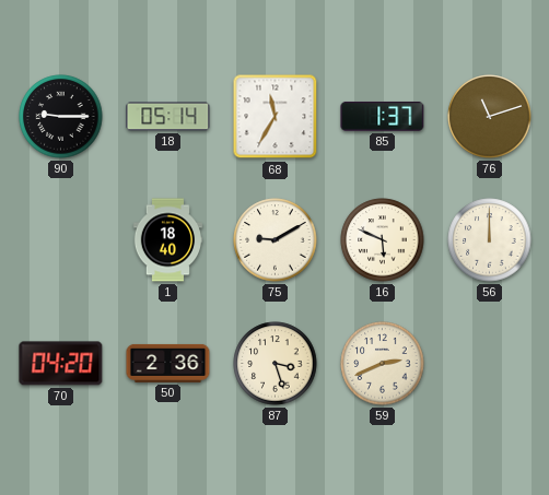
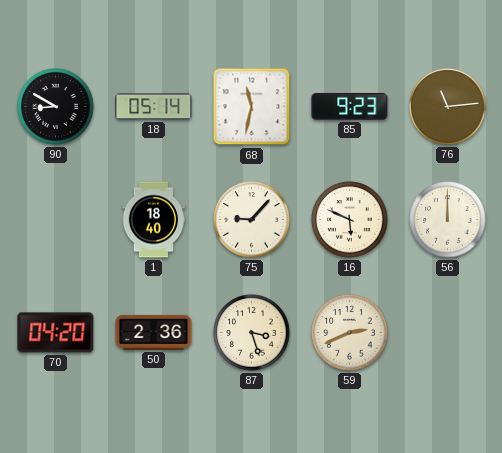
90: 9:15 -> 8:50 (56, 107)
68: 11:35 -> 11:32 (252, 107)
85: 1:37 -> 9:23 (350, 106)
76: 11:12 -> 11:14 (448, 107)
75: 9:10 -> 9:07 (252, 220)
